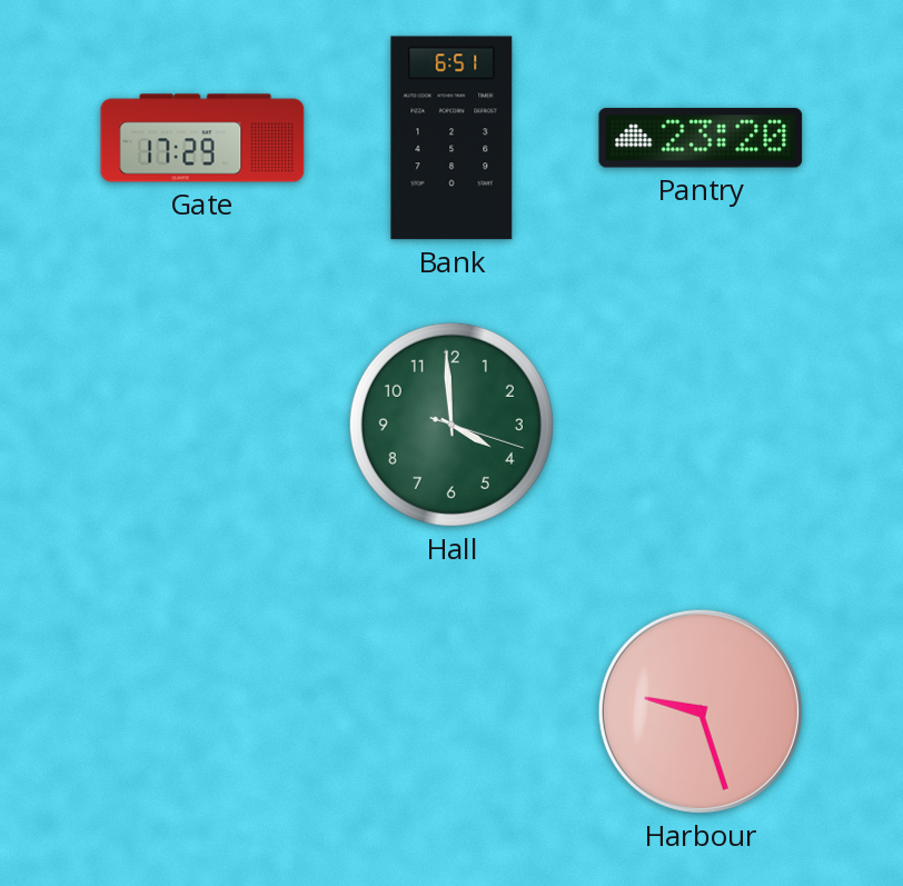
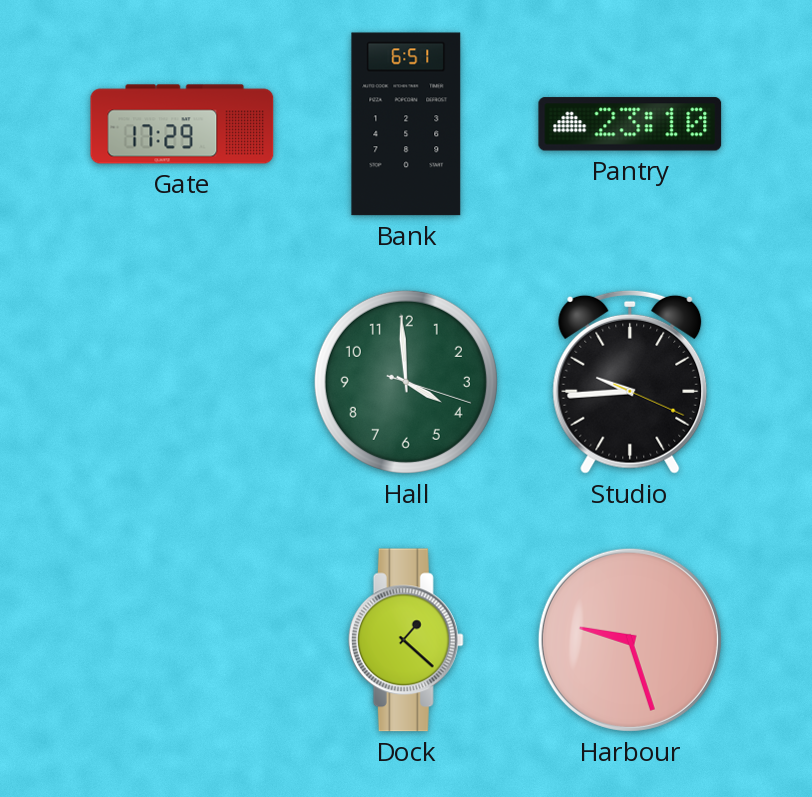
Pantry: 23:20 -> 23:10 (630, 124)
Studio: none -> 9:44 (630, 382)
Dock: none -> 1:22 (406, 640)
